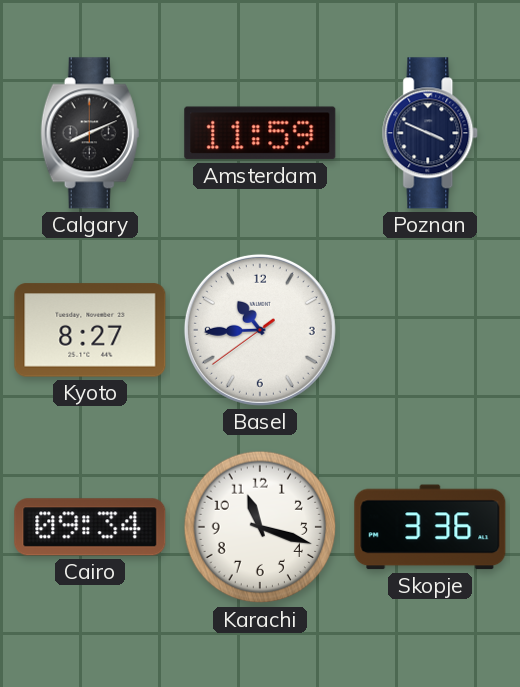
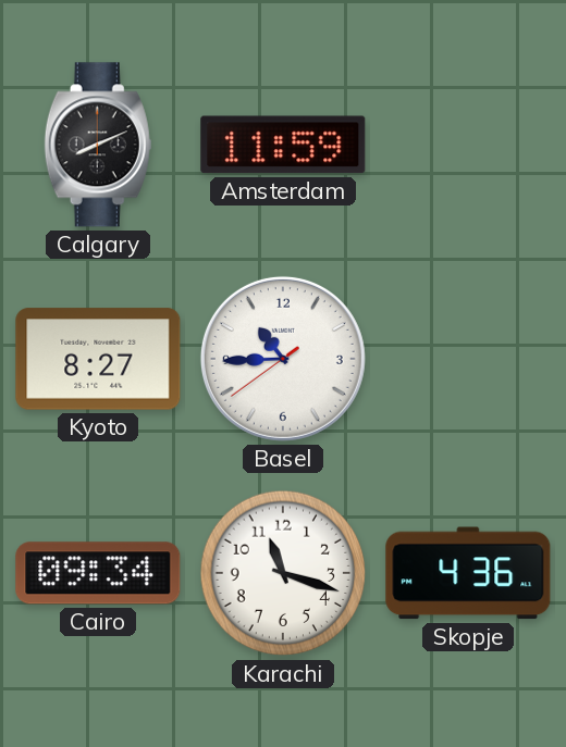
Poznan: 3:49 -> none (431, 133)
Skopje: 3:36 -> 4:36 (468, 573)
